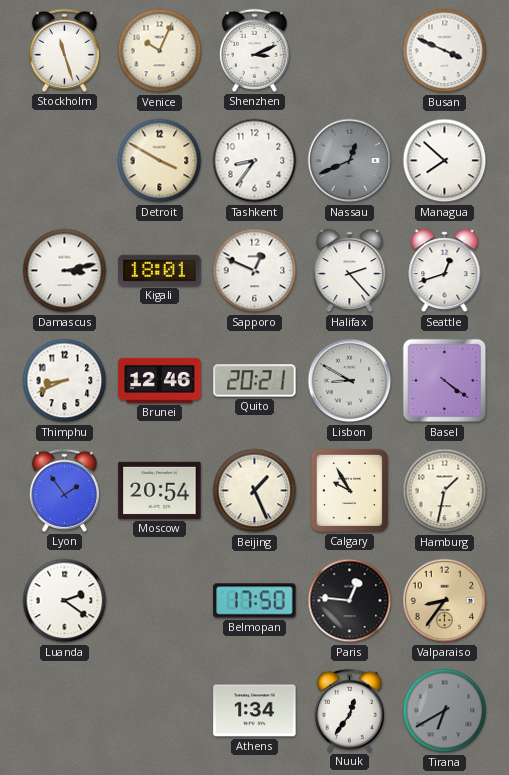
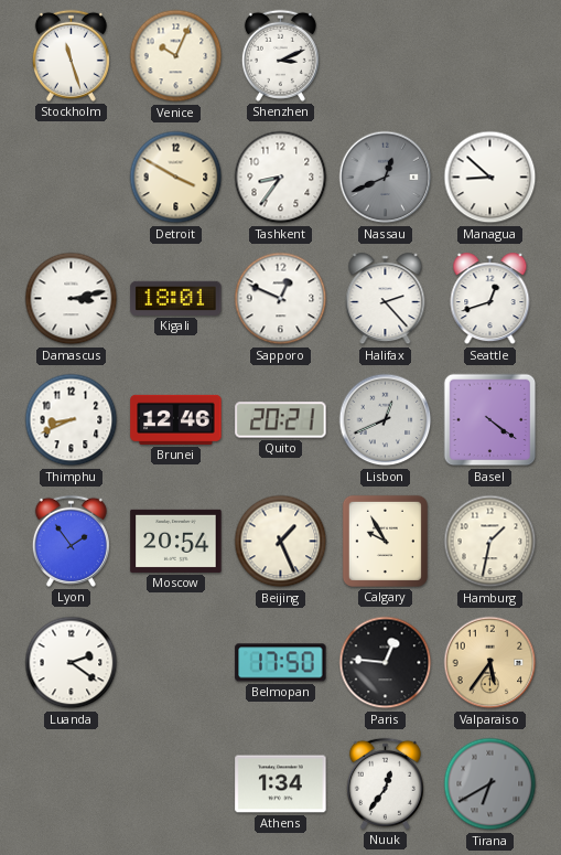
Busan: 3:49 -> none (445, 51)
Managua: 7:52 -> 8:52 (490, 178)
Lisbon: 8:50 -> 12:41 (386, 420)
Valparaiso: 8:36 -> 5:36 (490, 663)
